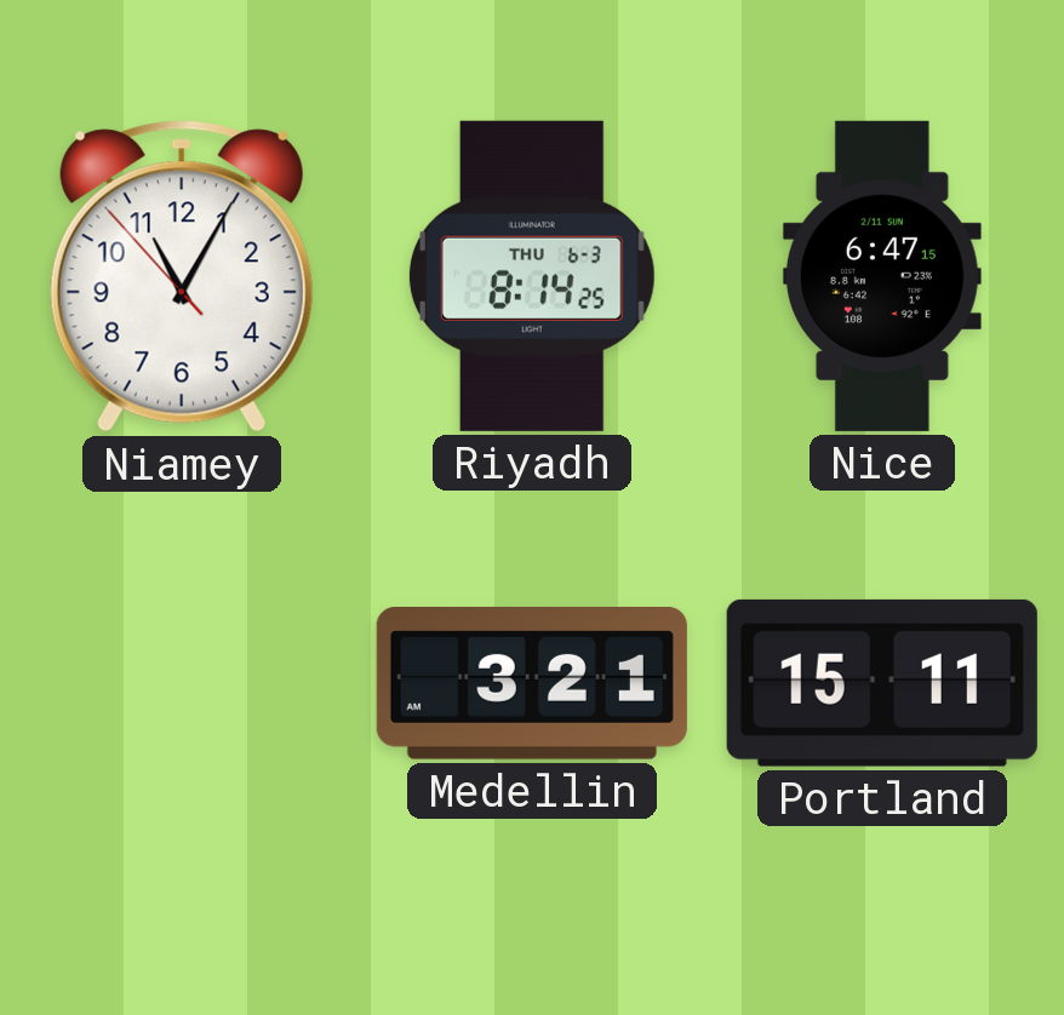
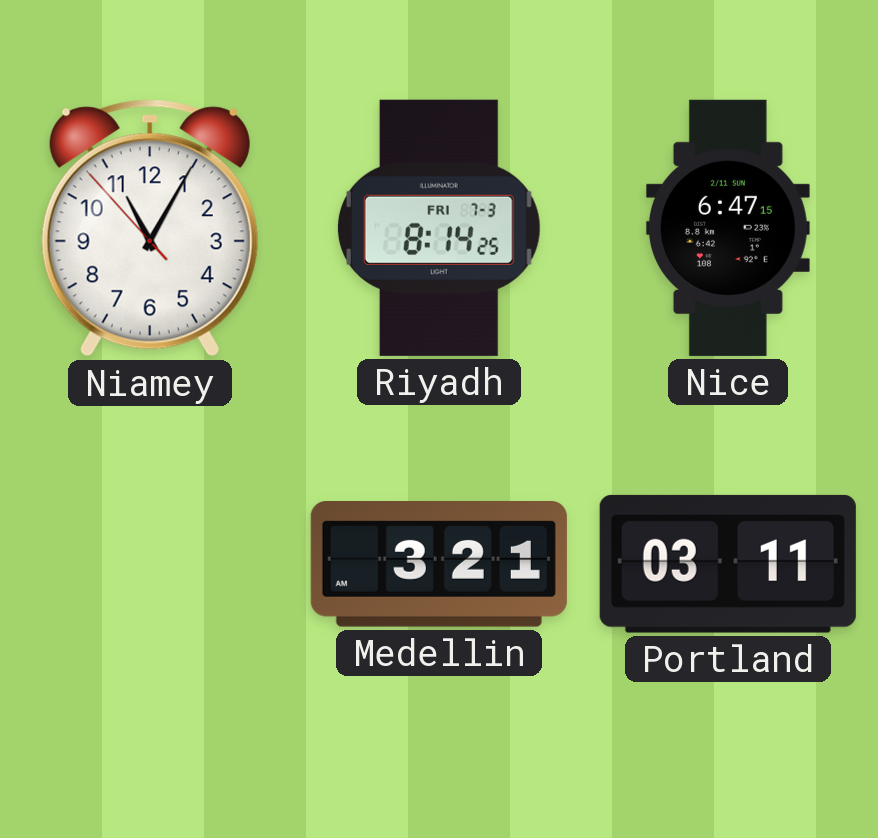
Riyadh date: THU 6-3 -> FRI 7-3 (439, 228)
Portland: 15:11 -> 03:11 (728, 564)
